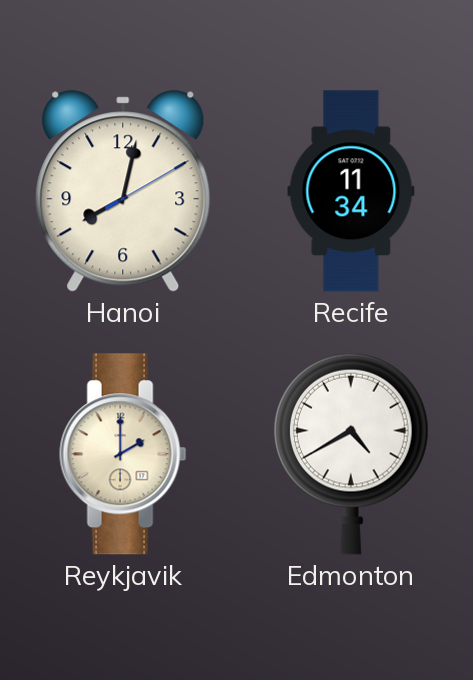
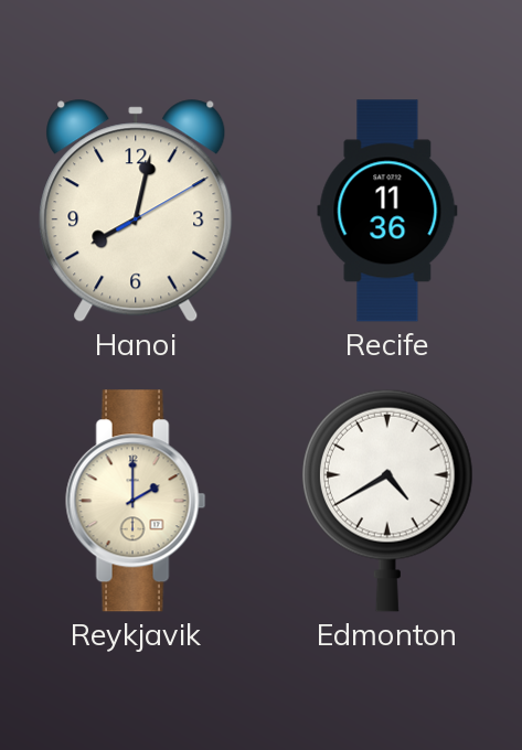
Recife: 11:34 -> 11:36 (387, 211)
